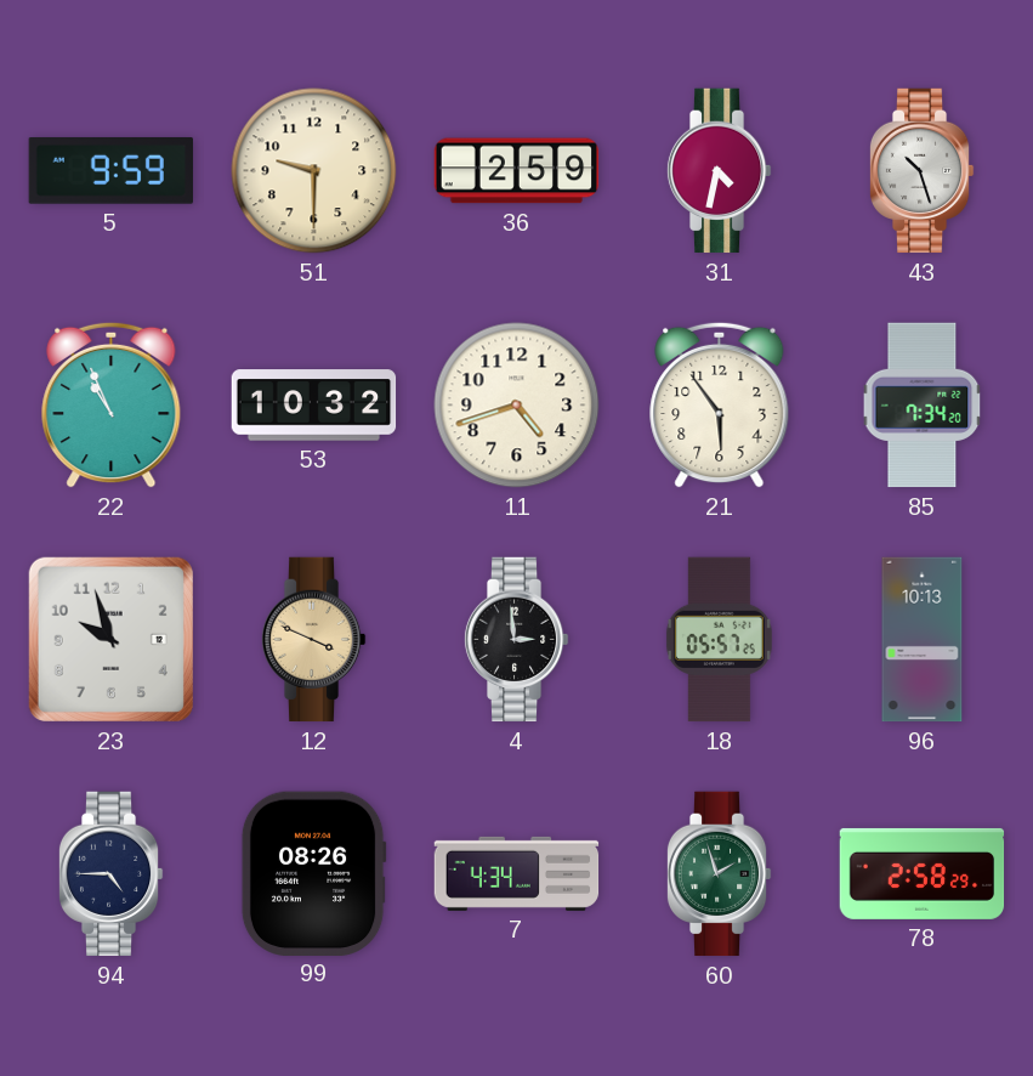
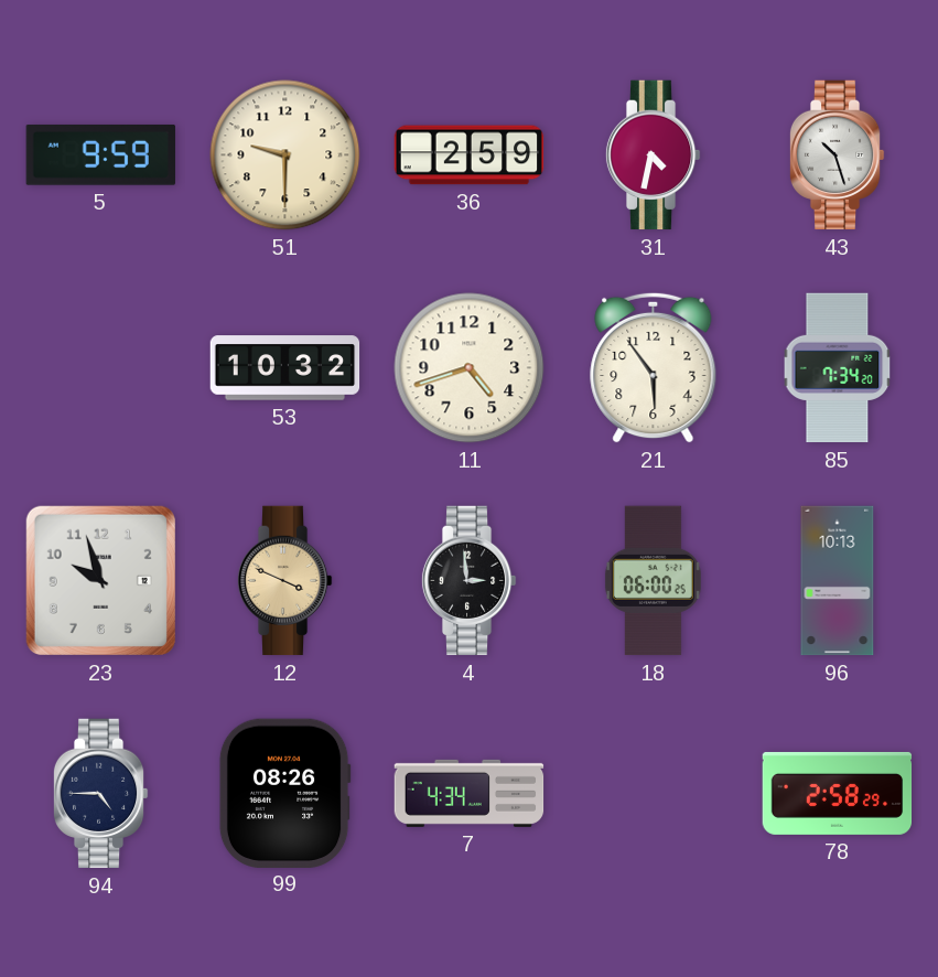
22: 10:56 -> none (112, 404)
18: 05:57 -> 06:00 (653, 581)
60: 1:57 -> none (719, 874)
